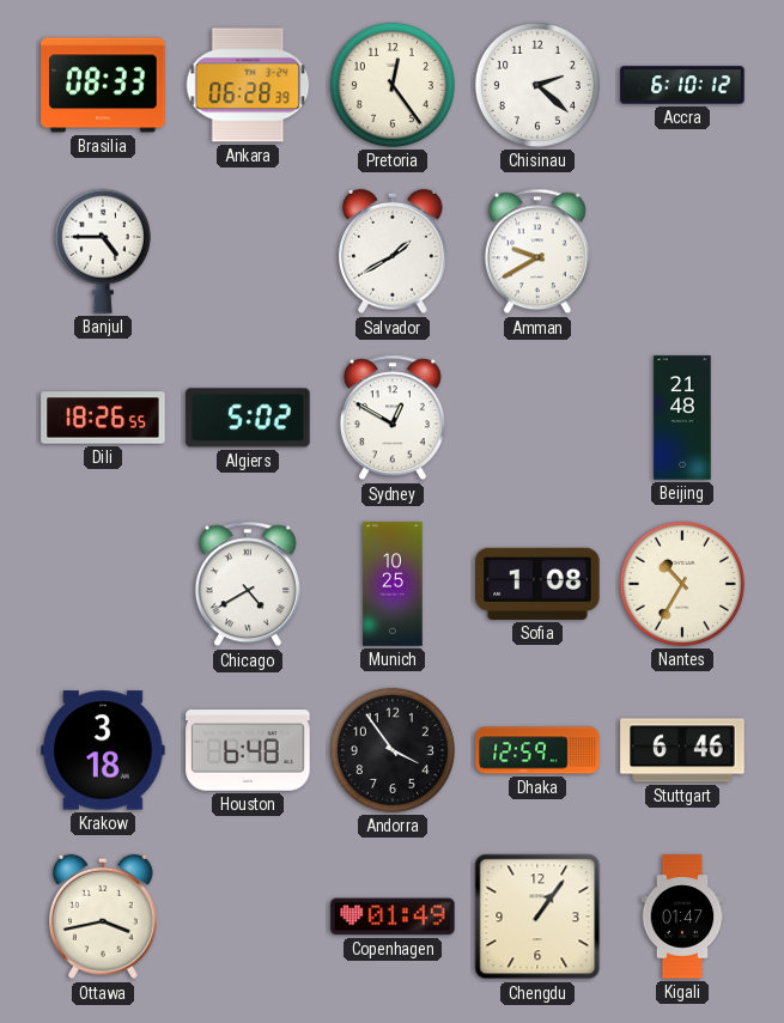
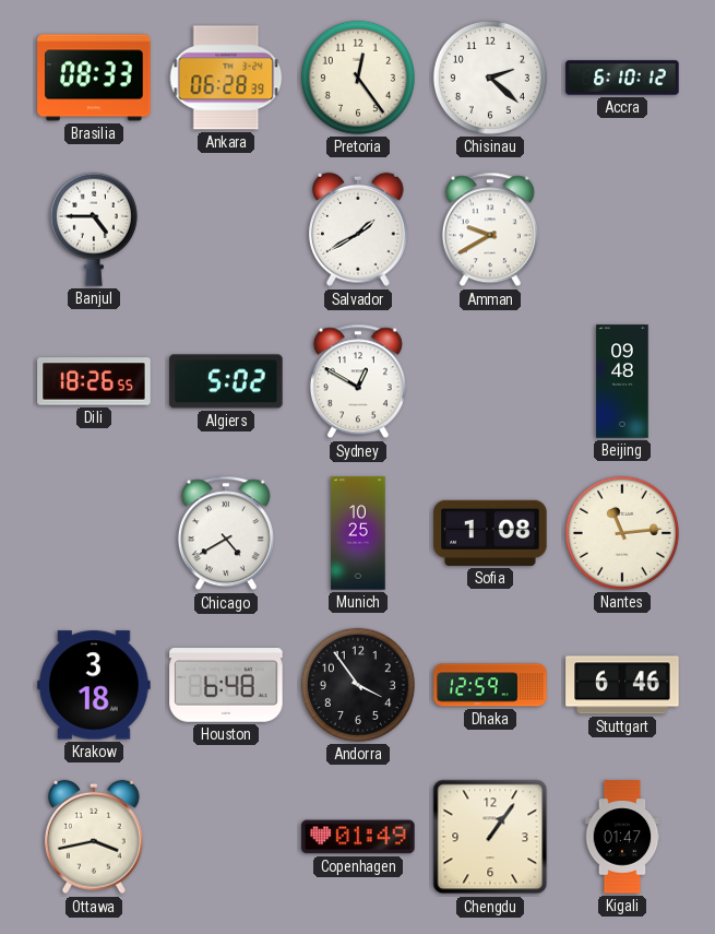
Beijing: 21:48 -> 09:48 (622, 381)
Nantes: 10:35 -> 11:14 (622, 533)
